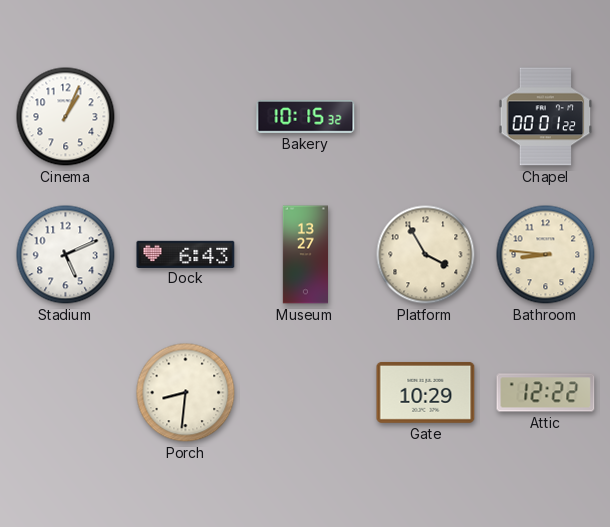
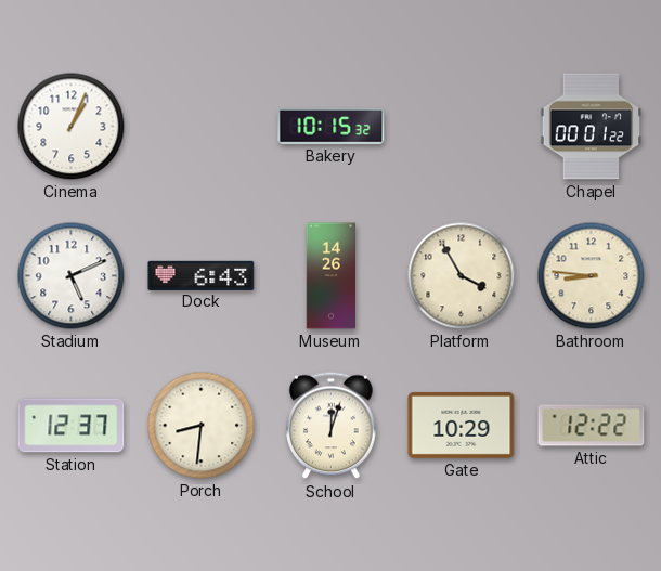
Museum: 13:27 -> 14:26 (330, 276)
Station: none -> 12:37 (72, 426)
School: none -> 12:03 (332, 426)
